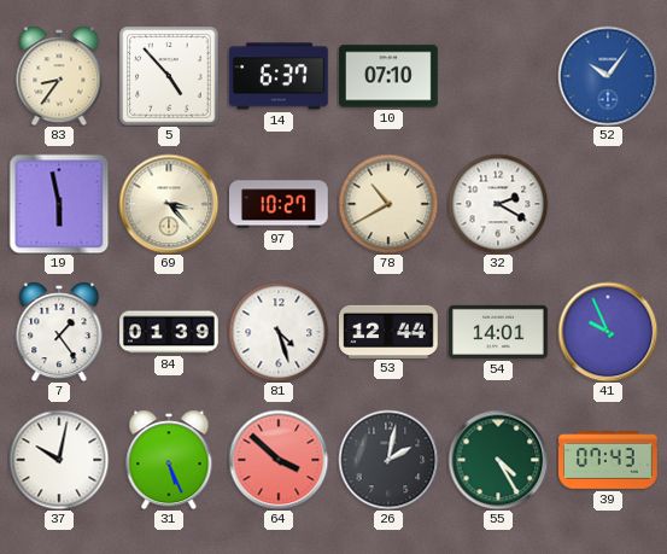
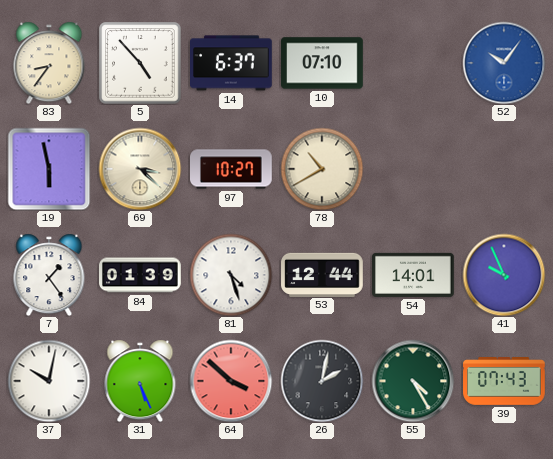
69: 3:23 -> 3:22 (140, 169)
32: 2:20 -> none (498, 204)
